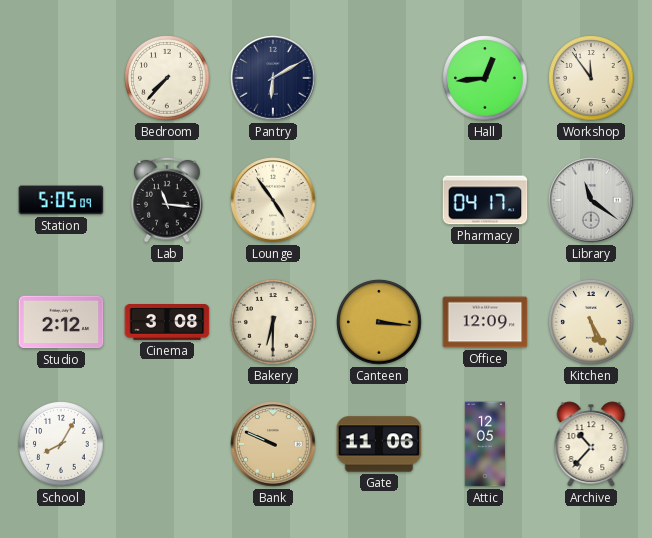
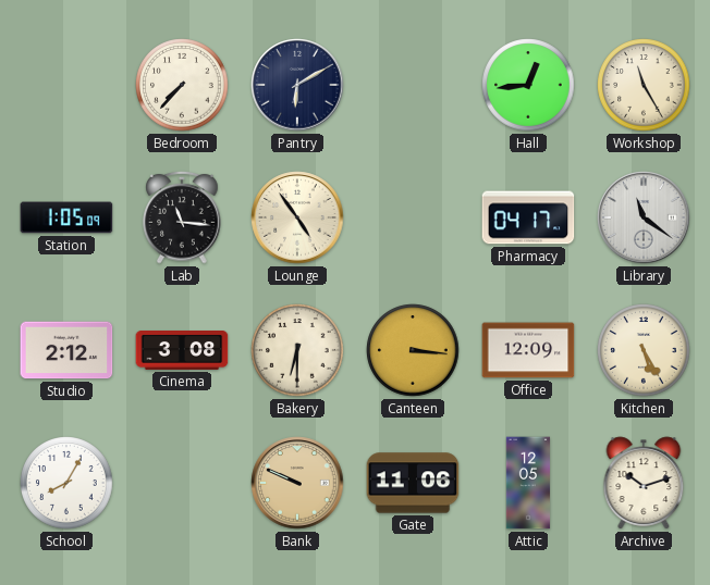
Workshop: 11:54 -> 11:25 (644, 85)
Station: 5:05 -> 1:05 (66, 217)
Archive: 10:37 -> 10:12 (644, 483)
